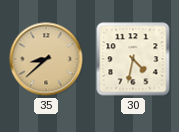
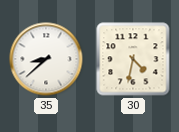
35 dial: champagne -> white (46, 59)
